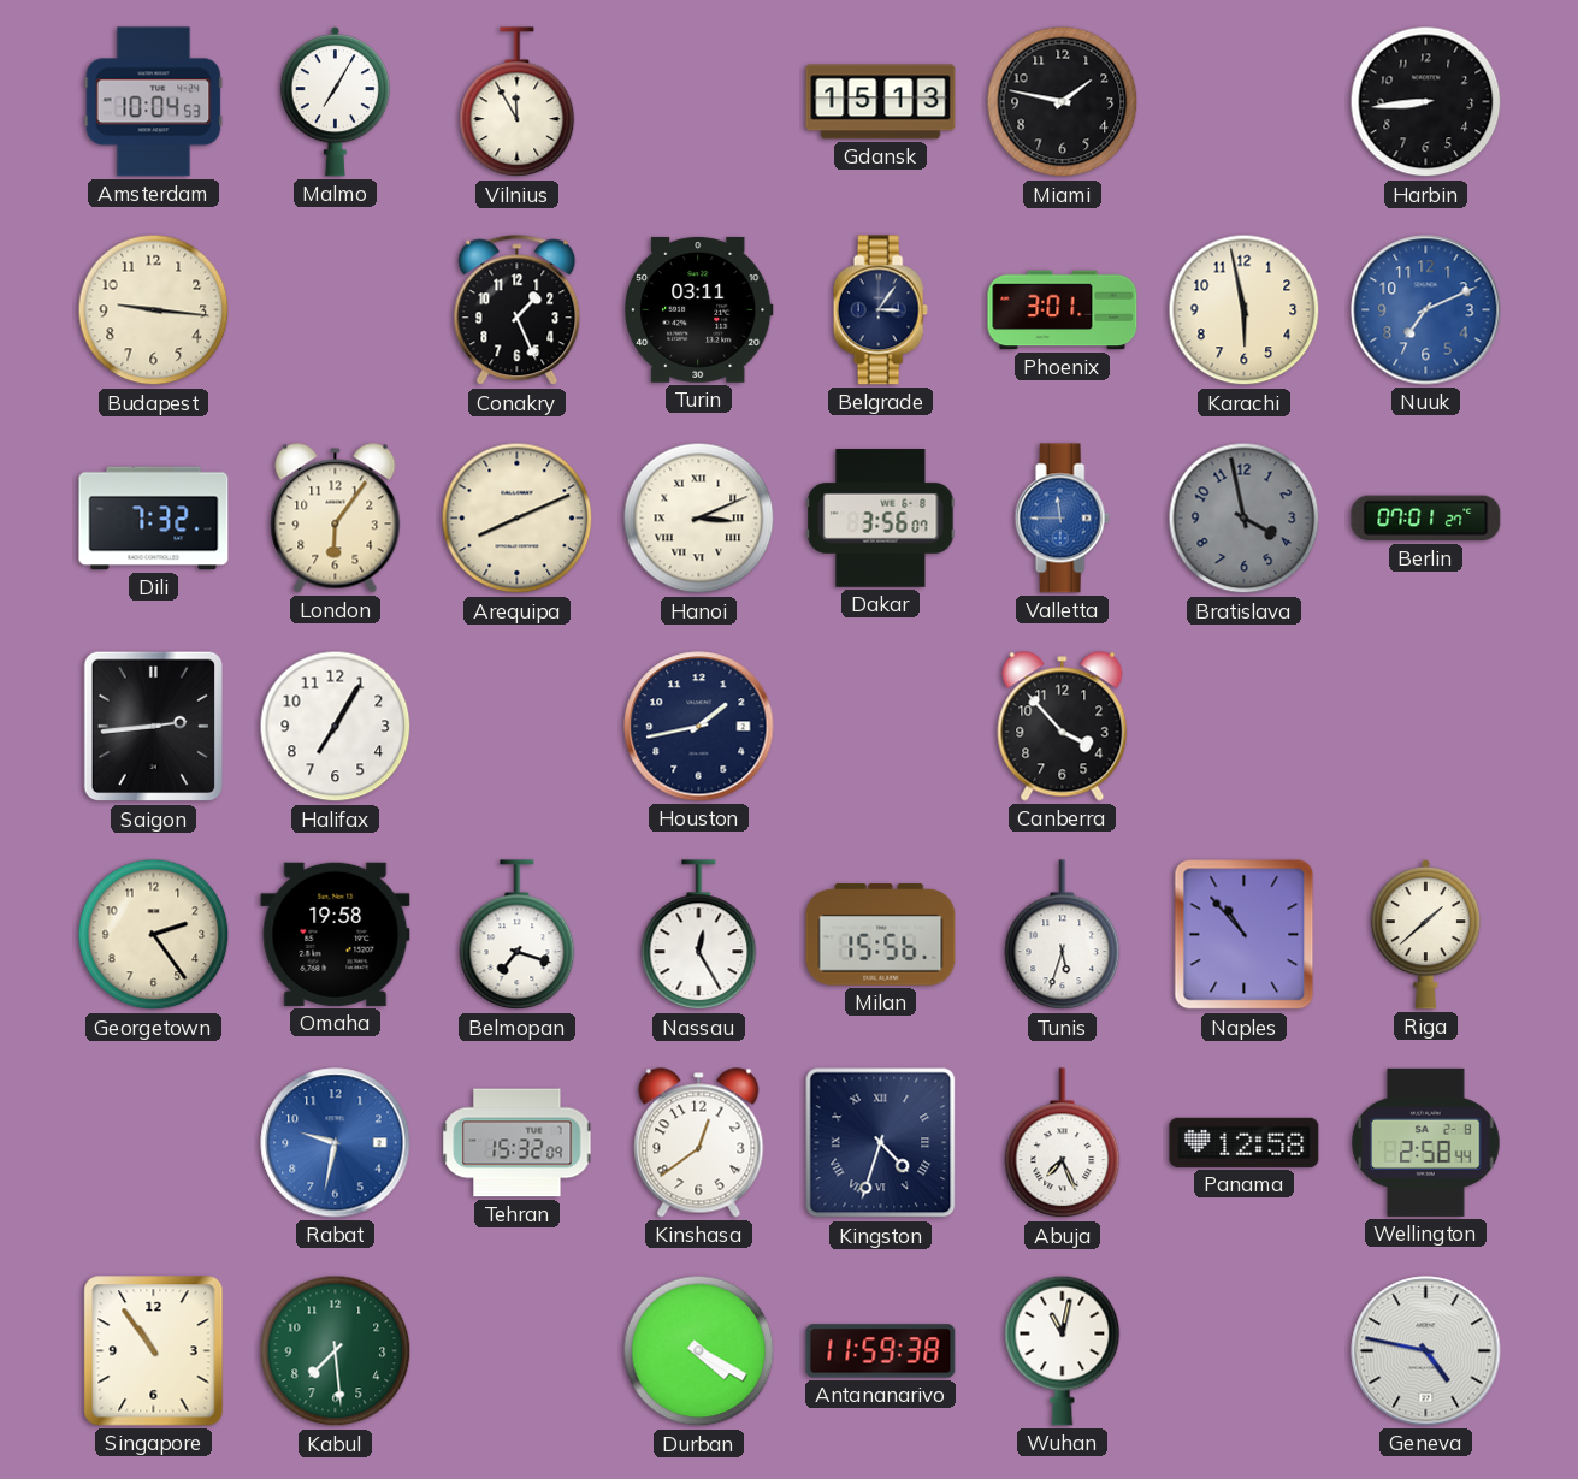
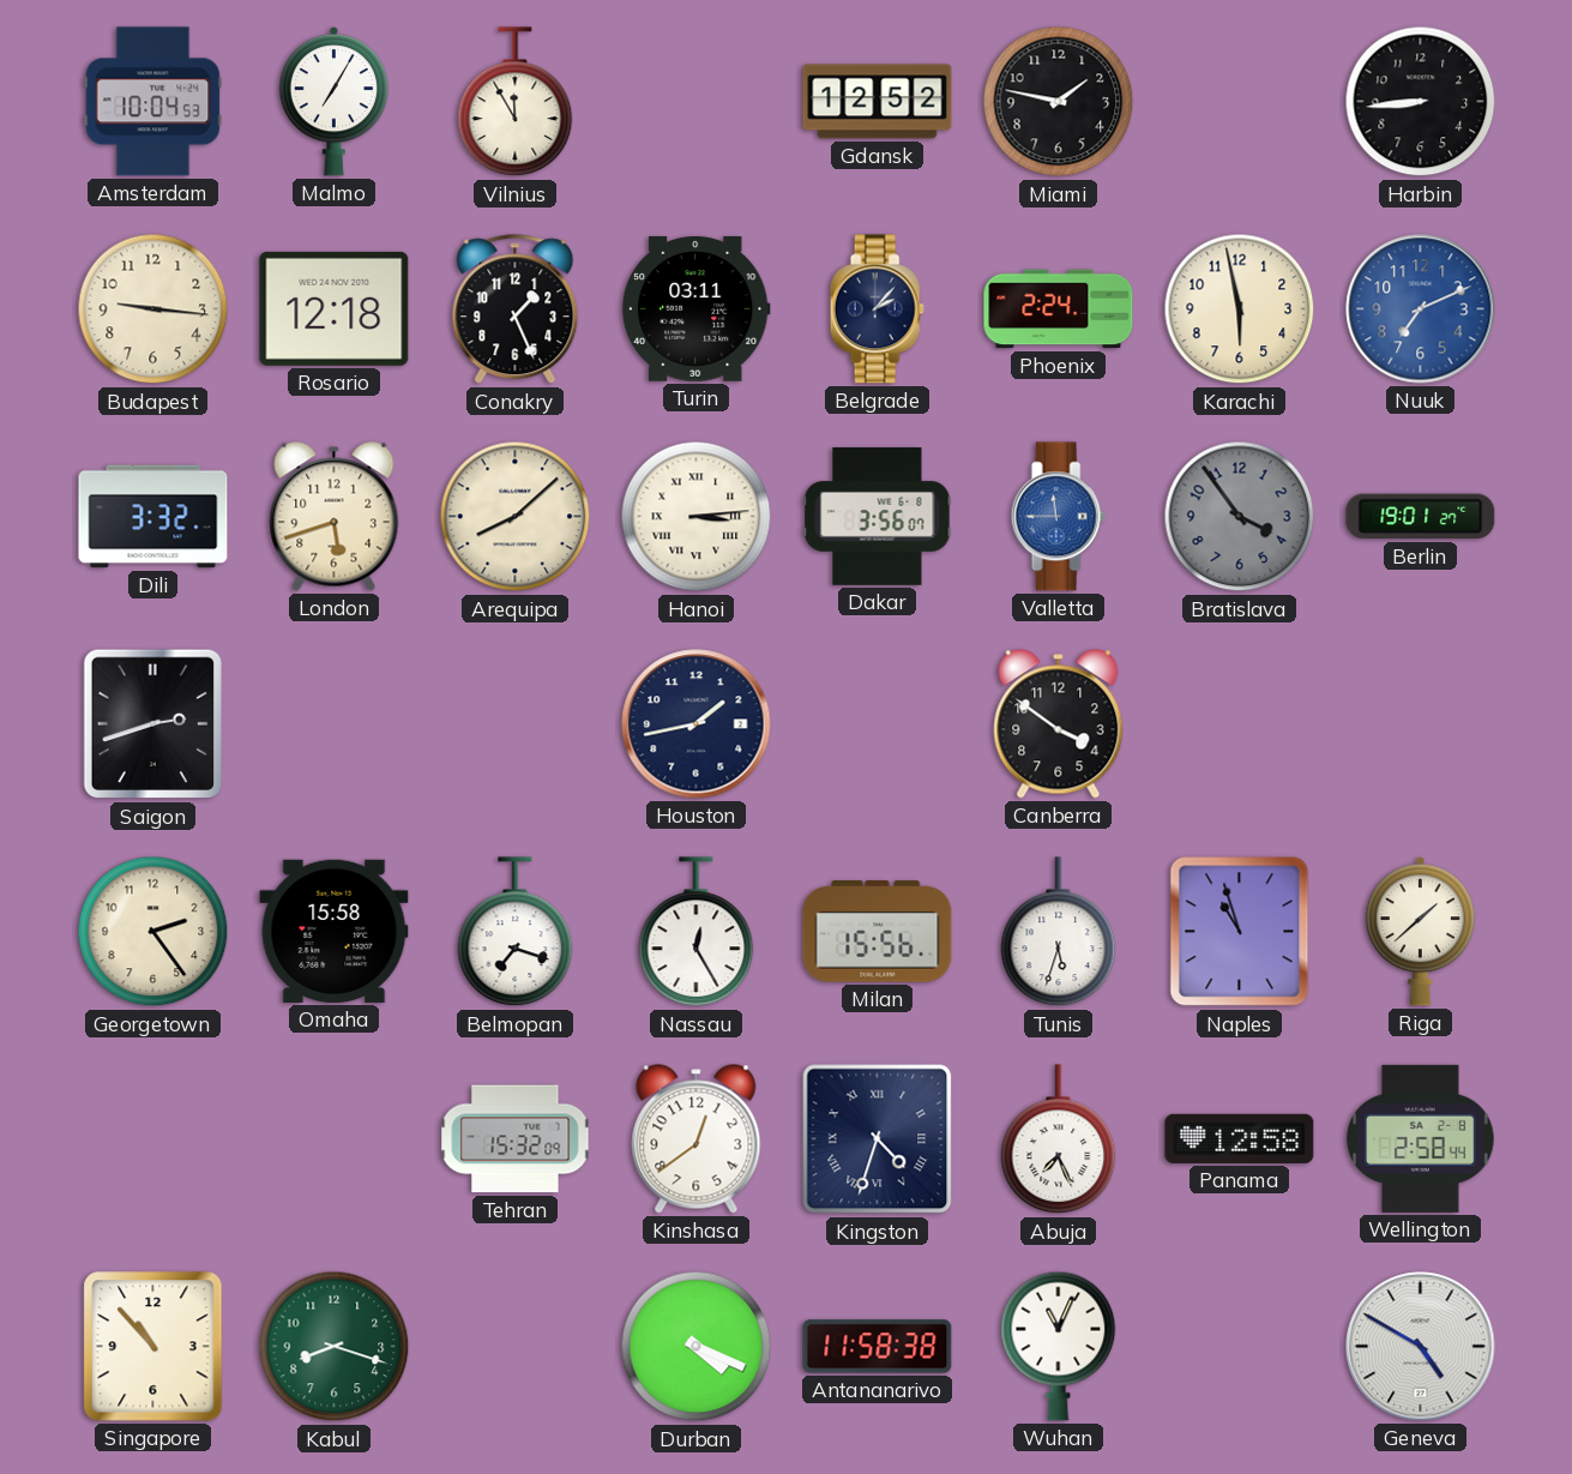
Gdansk: 15:13 -> 12:52 (878, 102)
Rosario: none -> 12:18 (335, 308)
Belgrade: 3:06 -> 2:07 (877, 309)
Phoenix: 3:01 -> 2:24 (1059, 309)
Dili: 7:32 -> 3:32 (153, 517)
London: 6:06 -> 5:42 (335, 517)
Arequipa: 8:11 -> 8:08 (516, 517)
Hanoi: 3:11 -> 3:14 (697, 517)
Bratislava: 3:58 -> 3:54 (1240, 517)
Berlin: 07:01 -> 19:01 (1421, 517)
Saigon: 2:44 -> 2:42 (153, 724)
Halifax: 7:05 -> none (336, 727)
Canberra: 3:53 -> 3:51 (1059, 724)
Omaha: 19:58 -> 15:58 (335, 931)
Naples: 10:53 -> 10:57 (1240, 932)
Rabat: 9:32 -> none (336, 1143)
Singapore: 10:54 -> 10:53 (153, 1347)
Kabul: 7:29 -> 8:18 (335, 1347)
Durban: 4:20 -> 4:19 (697, 1347)
Antananarivo: 11:59 -> 11:58 (878, 1347)
Wuhan: 11:02 -> 11:04 (1059, 1346)
Geneva: 4:47 -> 4:50 (1421, 1347)
